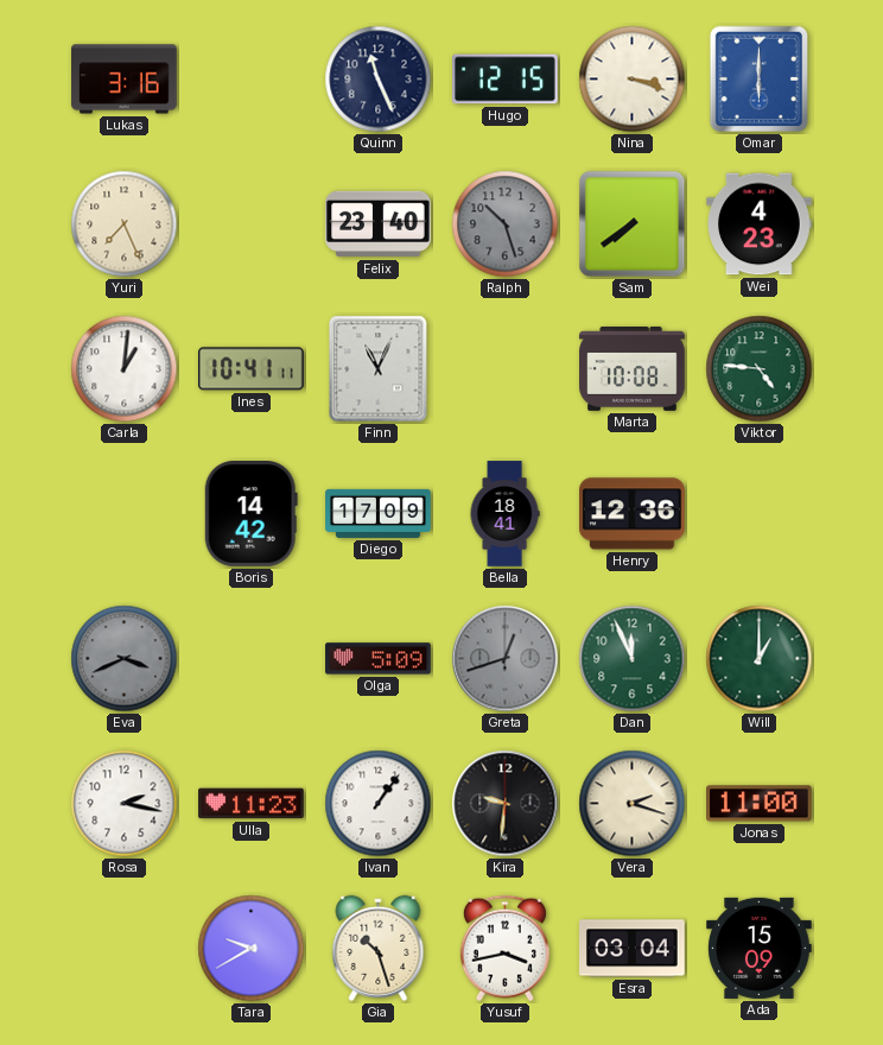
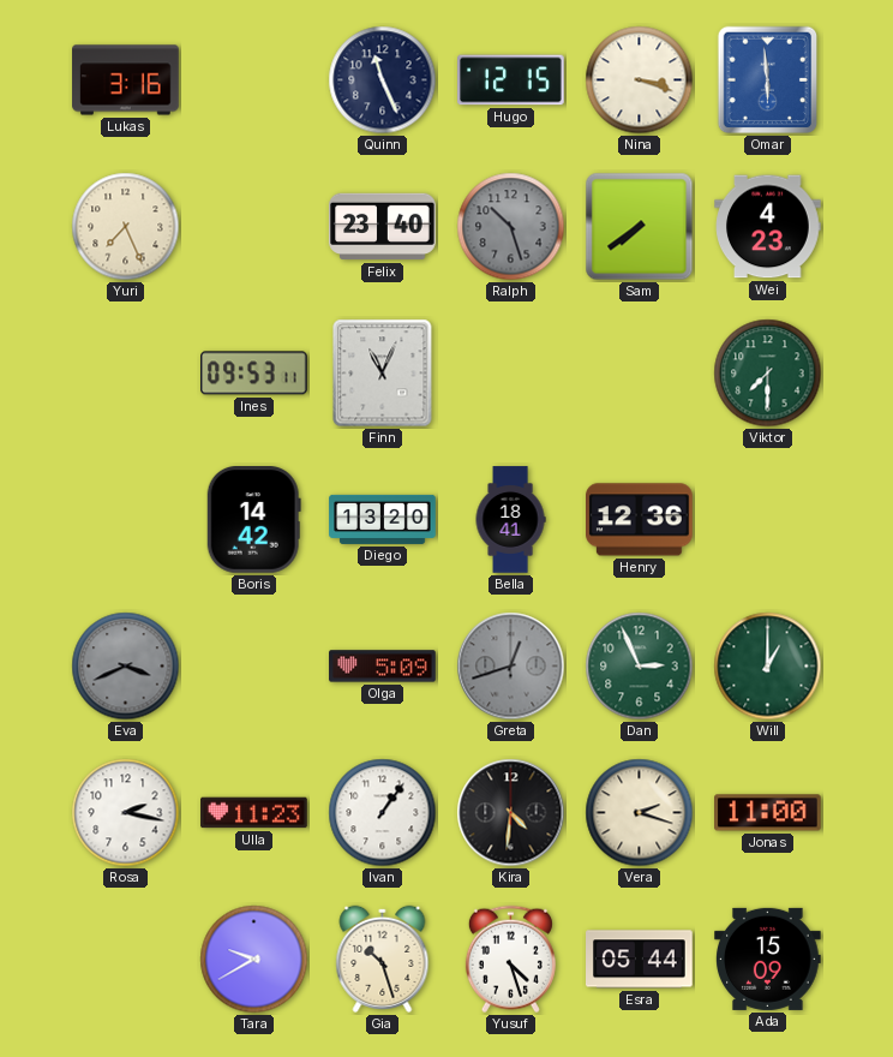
Omar: 6:00 -> 5:59 (768, 80)
Carla: 1:01 -> none (125, 369)
Ines: 10:41 -> 09:53 (254, 374)
Marta: 10:08 -> none (633, 369)
Viktor: 4:46 -> 7:30 (768, 374)
Diego: 17:09 -> 13:20 (383, 519)
Dan: 11:56 -> 2:56 (640, 667)
Kira: 9:31 -> 4:31 (511, 813)
Yusuf: 3:43 -> 4:27 (510, 960)
Esra: 03:04 -> 05:44 (640, 960)
